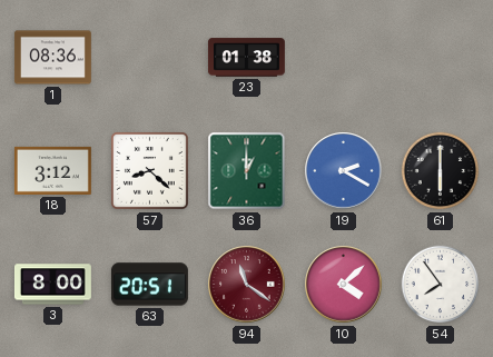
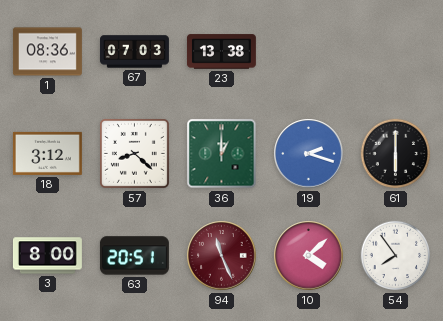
67: none -> 07:03 (134, 52)
23: 01:38 -> 13:38 (221, 52)
19: 2:20 -> 2:18 (309, 154)
94: 11:21 -> 11:26 (222, 256)
